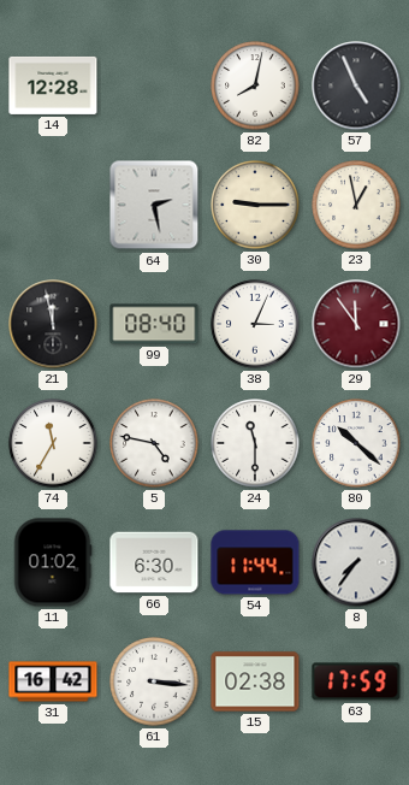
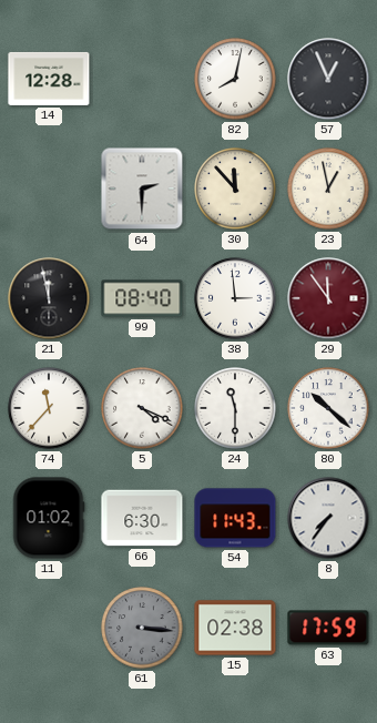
57: 4:56 -> 12:56 (328, 79)
64: 2:28 -> 2:30 (142, 189)
30: 9:15 -> 11:53 (235, 189)
38: 3:04 -> 2:59 (235, 298)
74: 11:35 -> 11:37 (49, 408)
5: 4:47 -> 4:19 (142, 408)
54: 11:44 -> 11:43 (235, 518)
31: 16:42 -> none (53, 681)
61 dial: white -> grey (142, 628)
